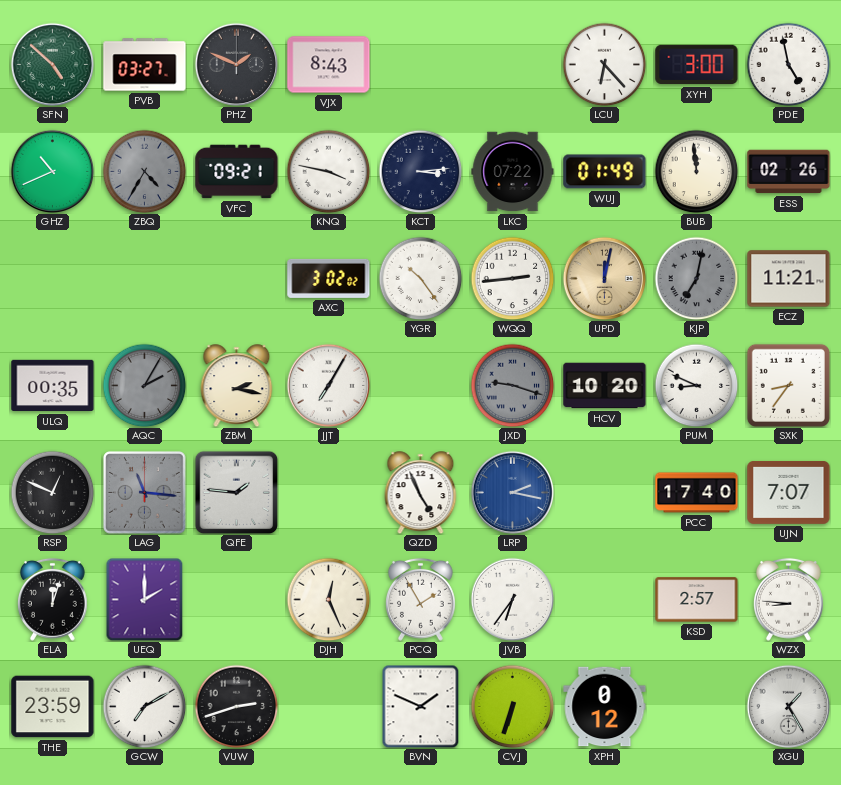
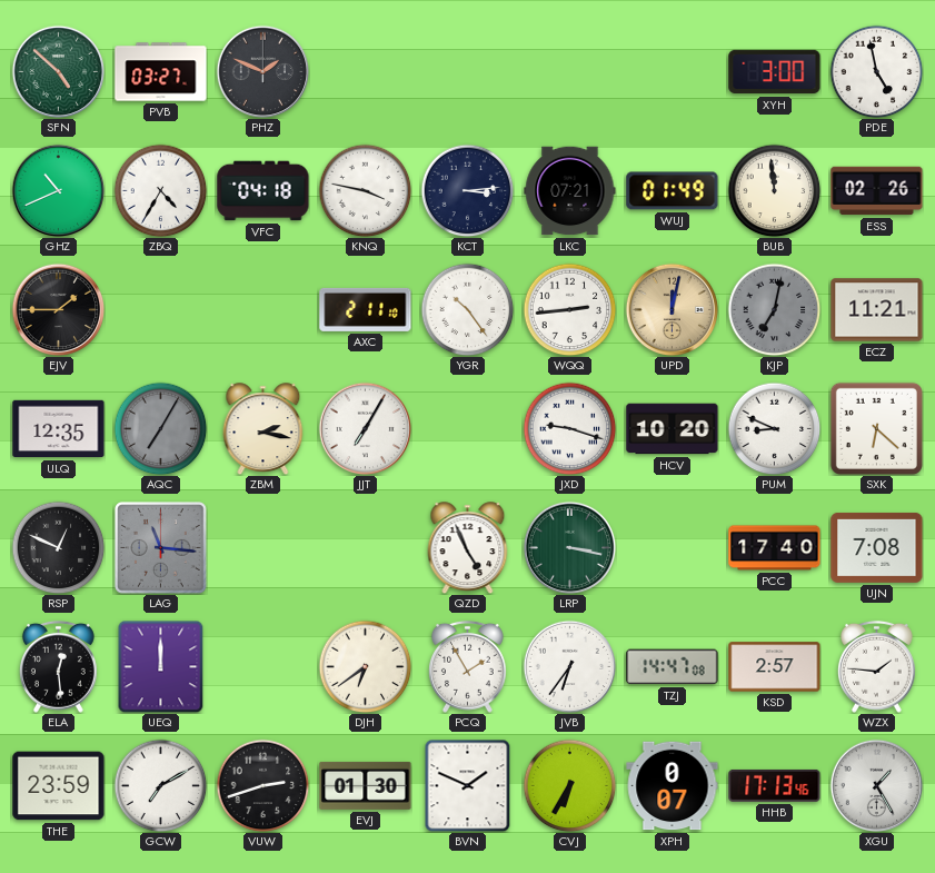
VJX: 8:43 -> none (329, 65)
LCU: 6:23 -> none (604, 64)
ZBQ dial: grey -> white (160, 190)
VFC: 09:21 -> 04:18 (263, 191)
LKC: 07:22 -> 07:21 (570, 191)
EJV: none -> 1:45 (58, 309)
AXC: 3:02 -> 2:11 (366, 309)
ULQ: 00:35 -> 12:35 (59, 429)
AQC: 2:05 -> 7:05 (160, 428)
JXD dial: grey -> white (569, 428)
SXK: 8:36 -> 6:22 (876, 428)
QFE: 1:46 -> none (236, 492)
LRP: 2:17 -> 3:17 (569, 547)
LRP dial: blue -> green (569, 547)
UJN: 7:07 -> 7:08 (877, 547)
ELA: 12:03 -> 12:29 (58, 666)
UEQ: 2:00 -> 12:00 (161, 666)
DJH: 12:26 -> 6:39 (365, 666)
TZJ: none -> 14:47 (673, 667)
WZX: 8:46 -> 1:46 (876, 666)
EVJ: none -> 01:30 (366, 785)
CVJ: 6:33 -> 6:35 (569, 785)
XPH: 0:12 -> 0:07 (673, 786)
HHB: none -> 17:13 (775, 785)
